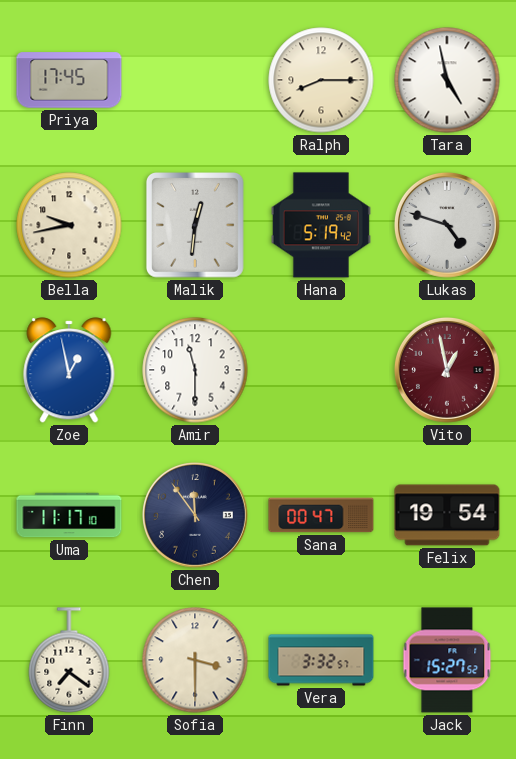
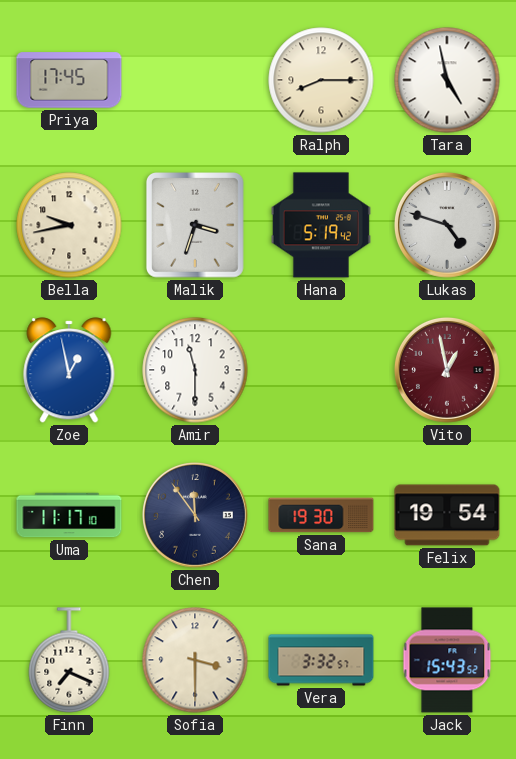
Malik: 12:31 -> 3:33 (195, 226)
Sana: 00:47 -> 19:30 (321, 515)
Finn: 7:21 -> 7:19 (69, 660)
Jack: 15:27 -> 15:43 (447, 660)
